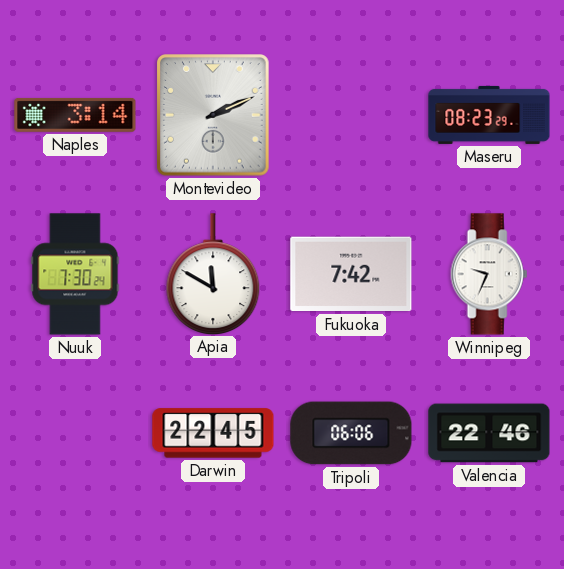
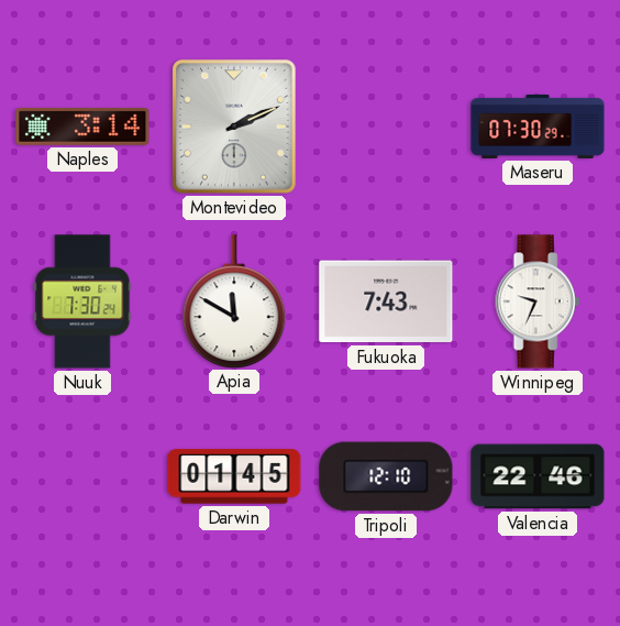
Maseru: 08:23 -> 07:30 (538, 127)
Fukuoka: 7:42 -> 7:43 (386, 301)
Darwin: 22:45 -> 01:45 (234, 476)
Tripoli: 06:06 -> 12:10 (386, 476)
